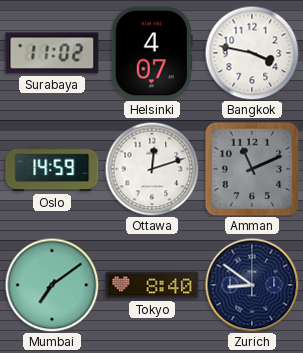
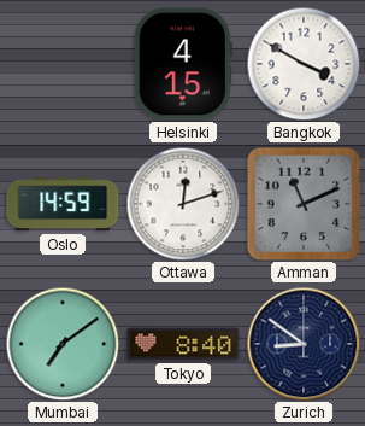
Surabaya: 11:02 -> none (52, 53)
Helsinki: 4:07 -> 4:15 (183, 64)
Bangkok: 3:47 -> 3:50 (304, 64)
